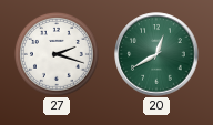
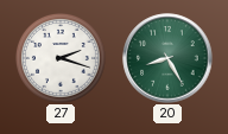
20: 12:40 -> 8:25 (167, 58)
